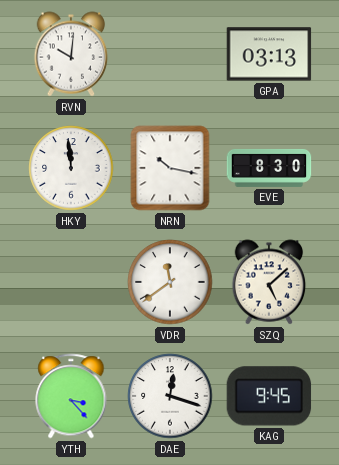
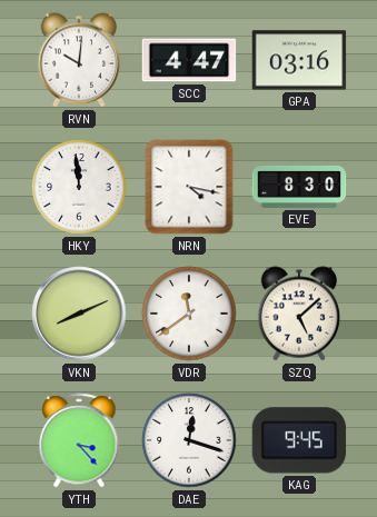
SCC: none -> 4:47 (189, 60)
GPA: 03:13 -> 03:16 (299, 60)
NRN: 10:17 -> 4:17 (189, 187)
VKN: none -> 8:11 (79, 314)
